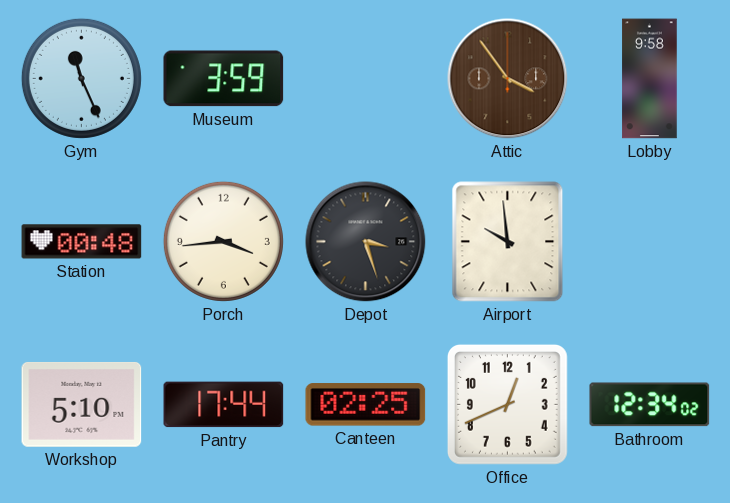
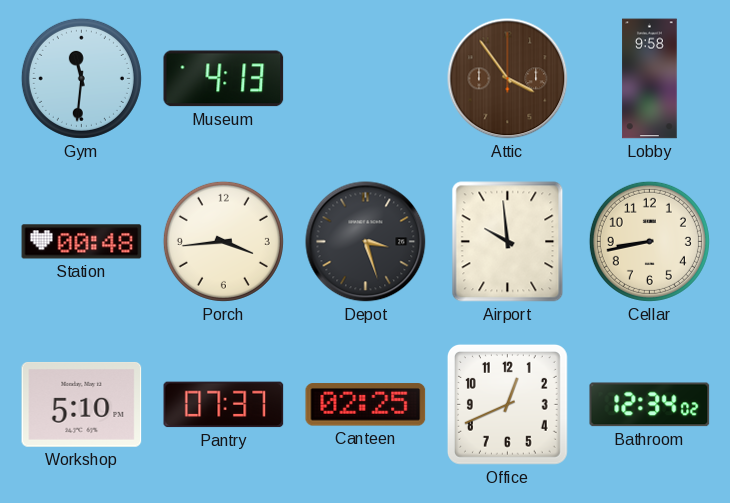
Gym: 11:26 -> 11:31 (81, 78)
Museum: 3:59 -> 4:13 (224, 79)
Cellar: none -> 8:43 (649, 241)
Pantry: 17:44 -> 07:37 (224, 405)
